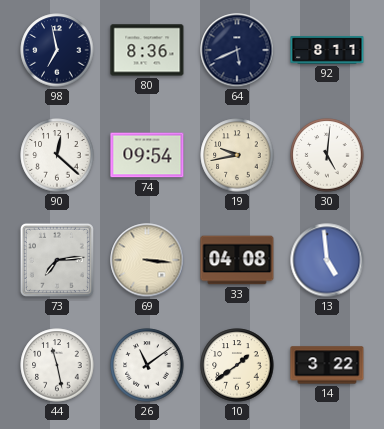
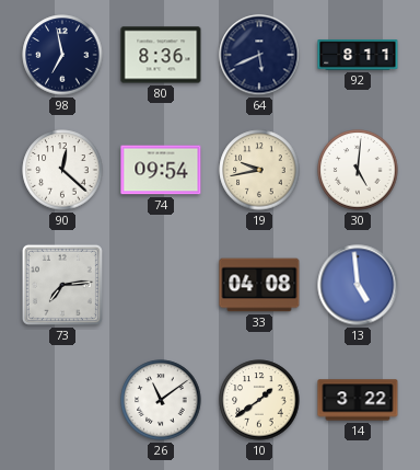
69: 3:16 -> none (147, 260)
44: 11:28 -> none (57, 365)
